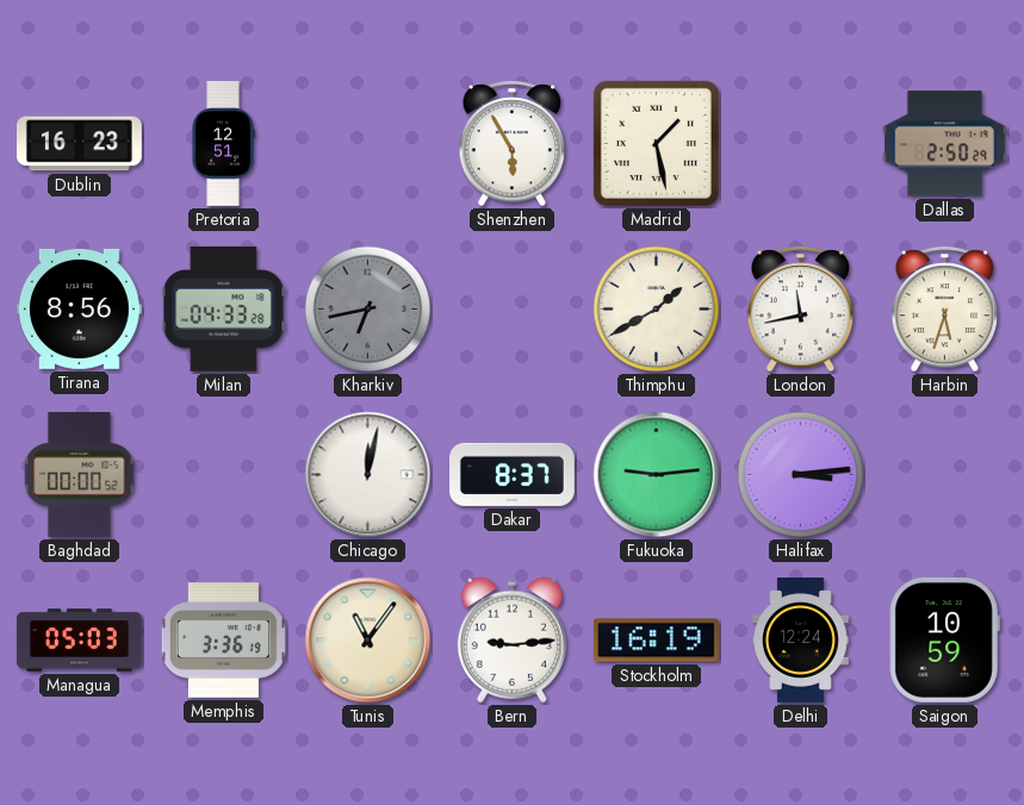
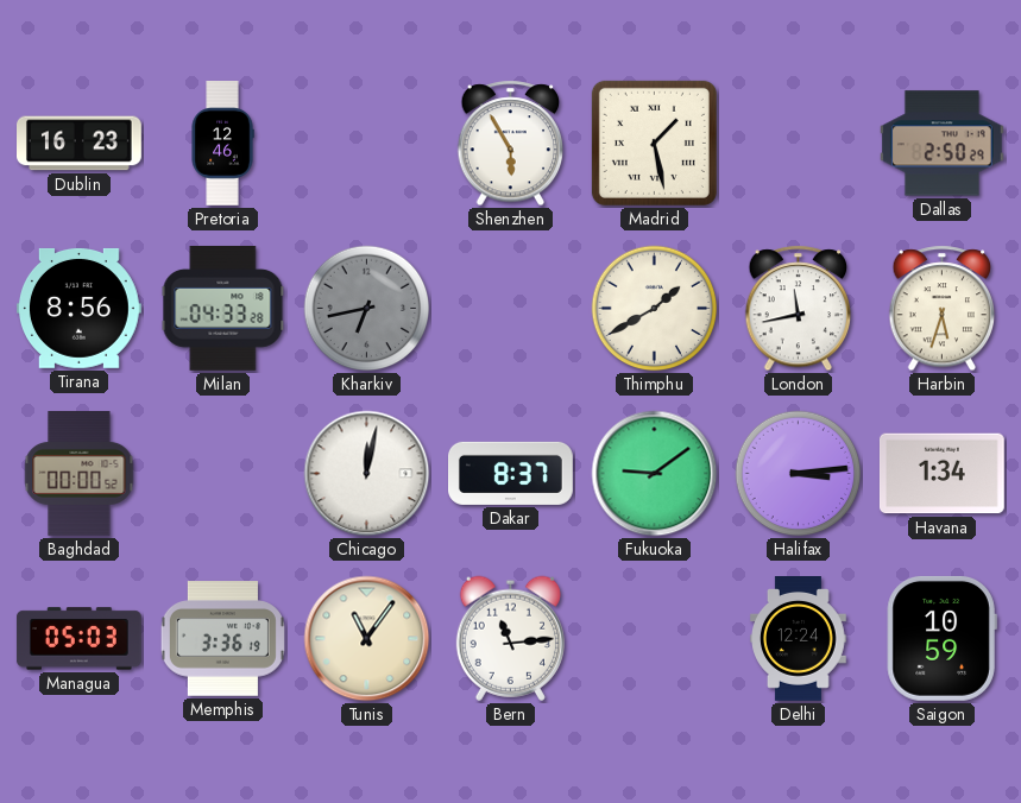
Pretoria: 12:51 -> 12:46 (222, 144)
Fukuoka: 9:14 -> 9:09 (655, 474)
Havana: none -> 1:34 (941, 474)
Bern: 9:14 -> 11:14 (510, 638)
Stockholm: 16:19 -> none (656, 641)
